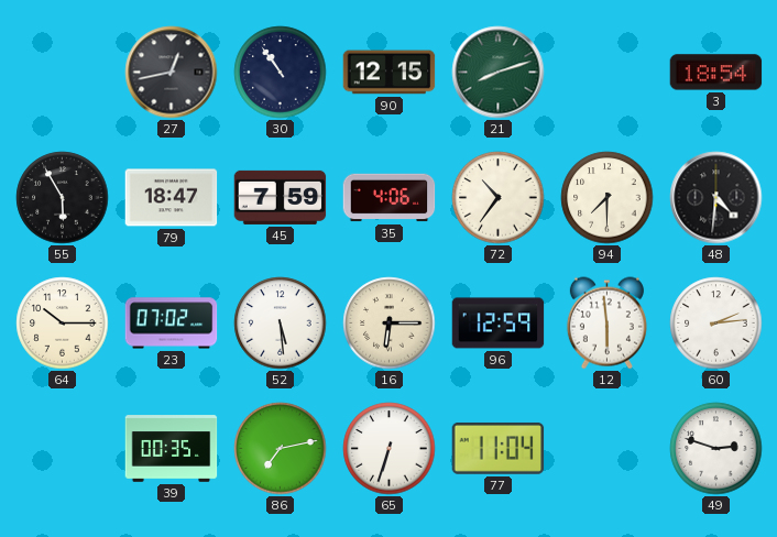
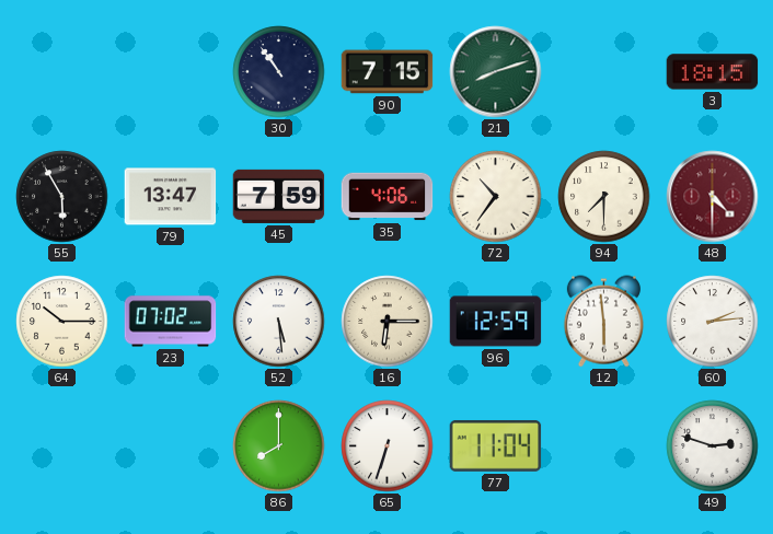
27: 12:43 -> none (172, 73)
90: 12:15 -> 7:15 (388, 72)
3: 18:54 -> 18:15 (713, 72)
79: 18:47 -> 13:47 (171, 197)
48: 4:31 -> 4:30 (713, 197)
48 dial: black -> burgundy (713, 197)
39: 00:35 -> none (172, 449)
86: 7:13 -> 8:00 (279, 446)
